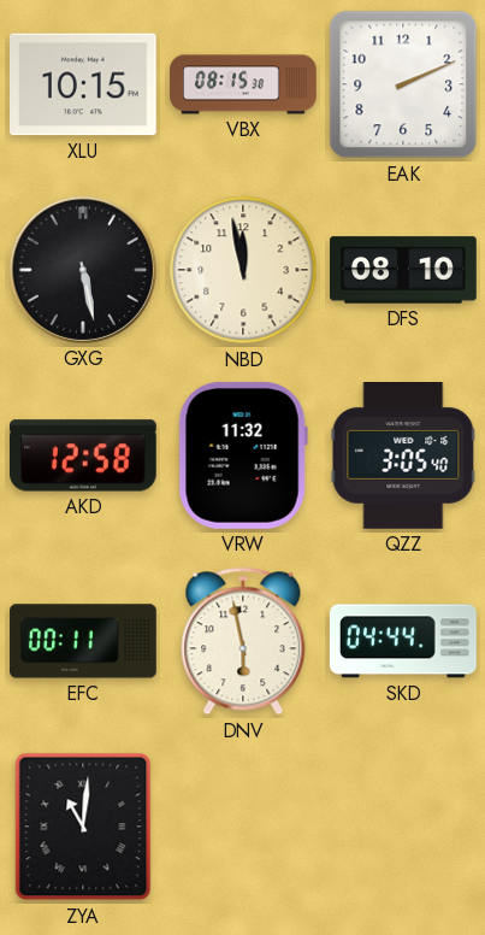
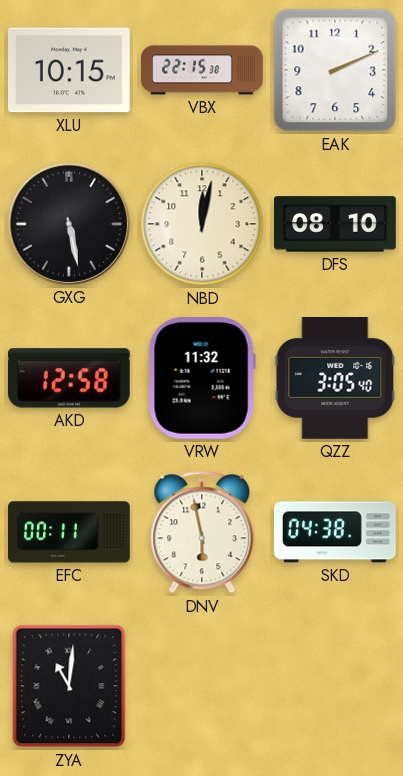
VBX: 08:15 -> 22:15 (202, 70)
NBD: 11:58 -> 12:02 (202, 224)
SKD: 04:44 -> 04:38 (336, 532)
